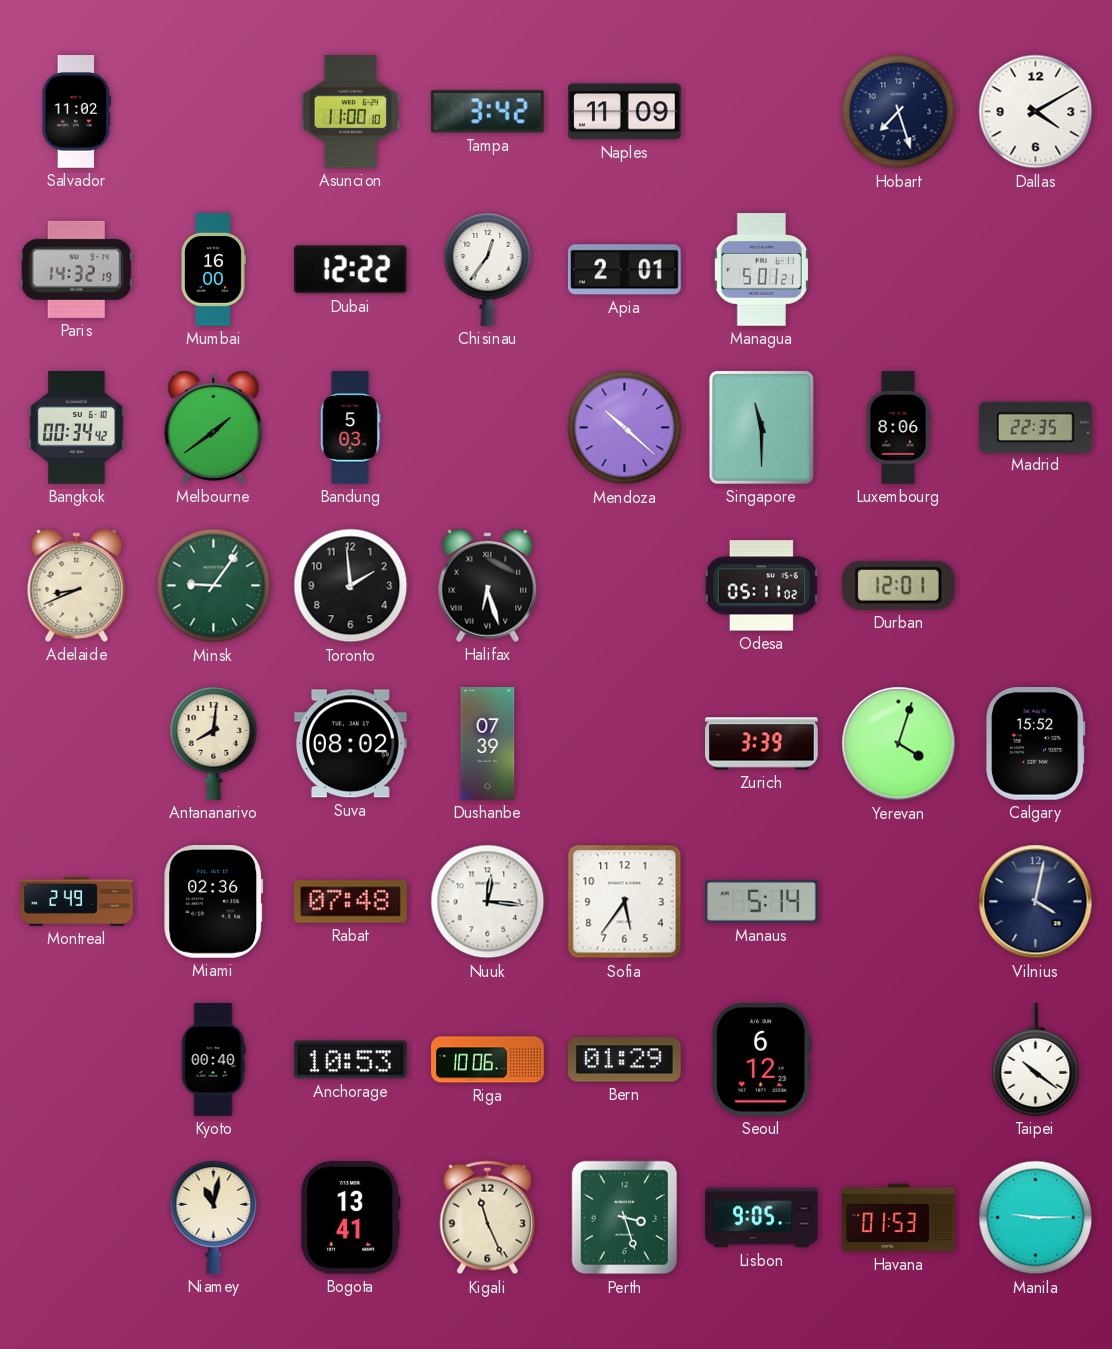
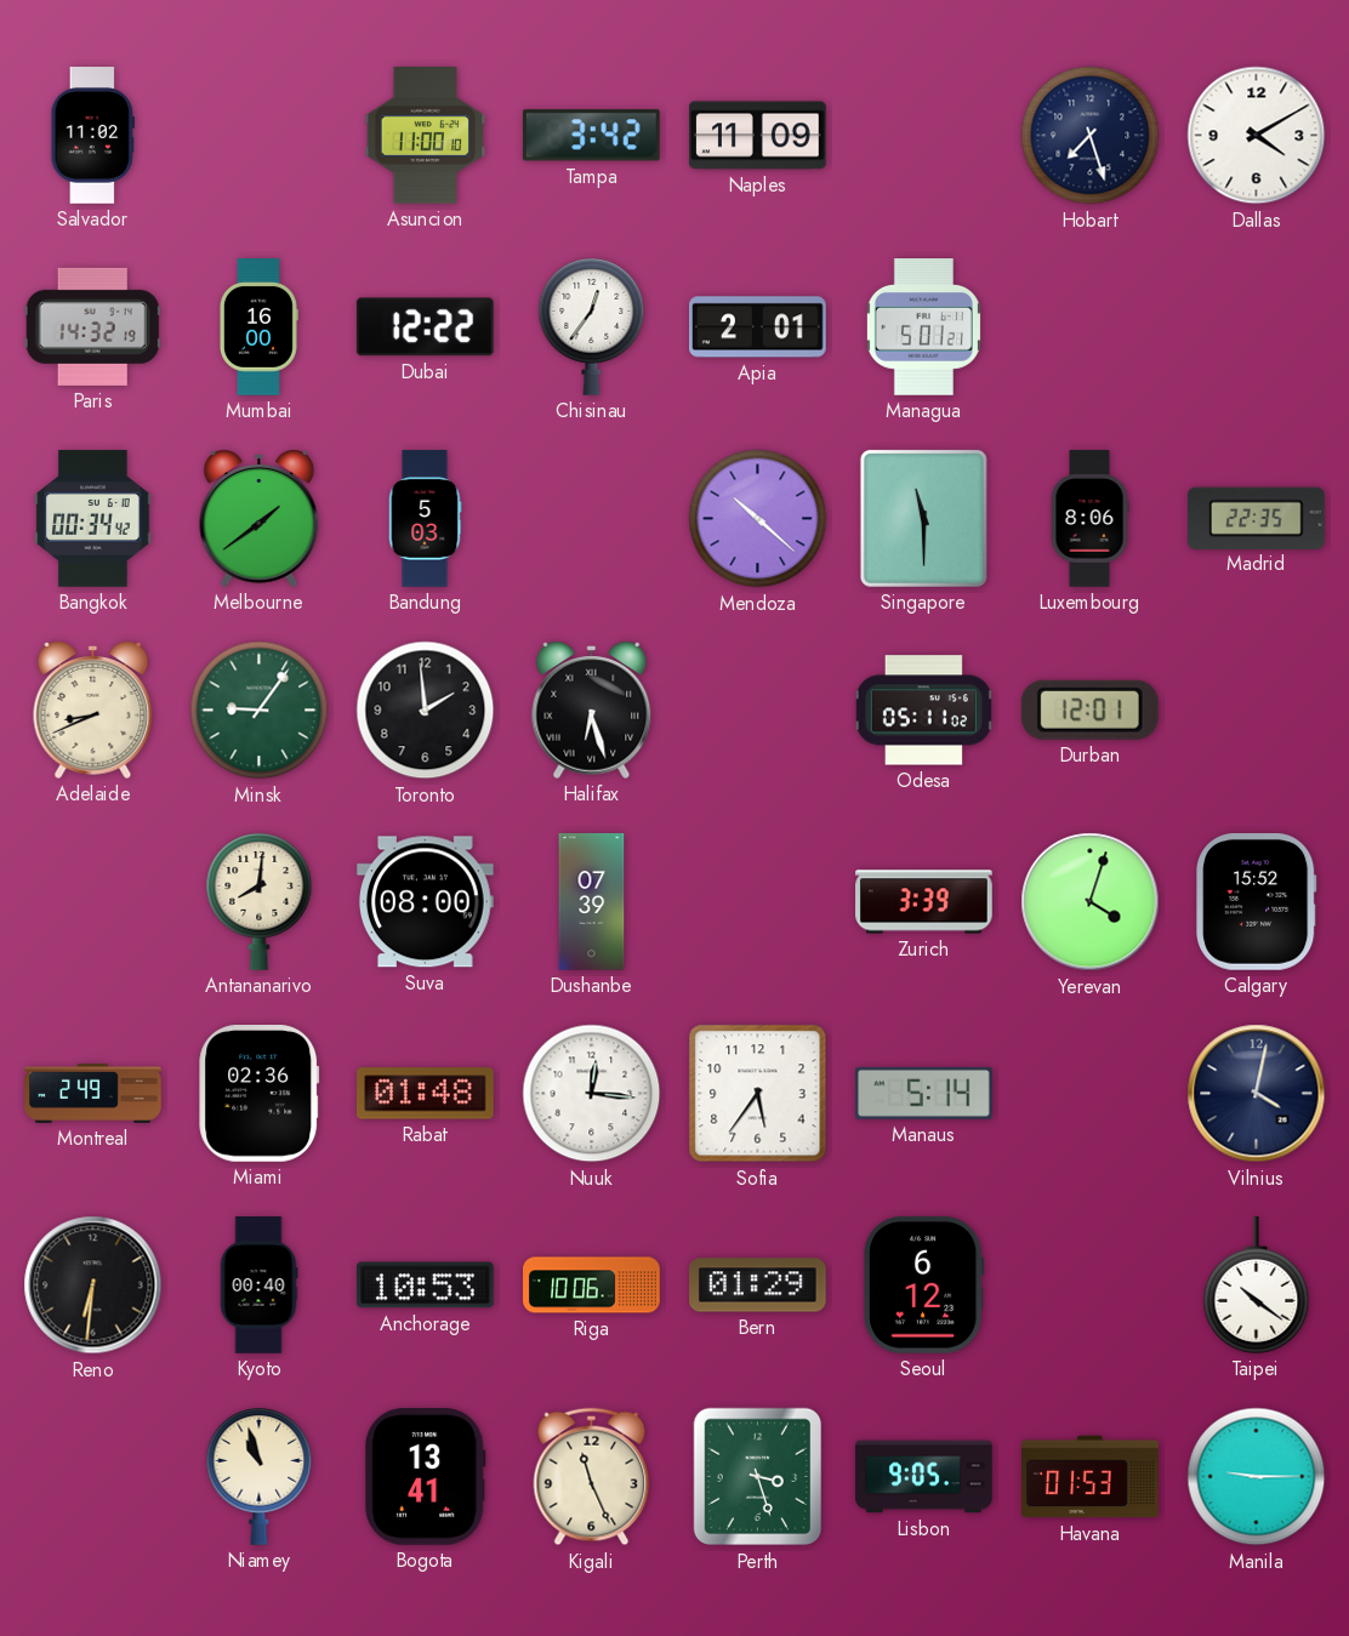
Suva: 08:02 -> 08:00 (426, 902)
Rabat: 07:48 -> 01:48 (426, 1094)
Reno: none -> 6:31 (93, 1286)
Niamey: 11:02 -> 10:57 (260, 1477)
